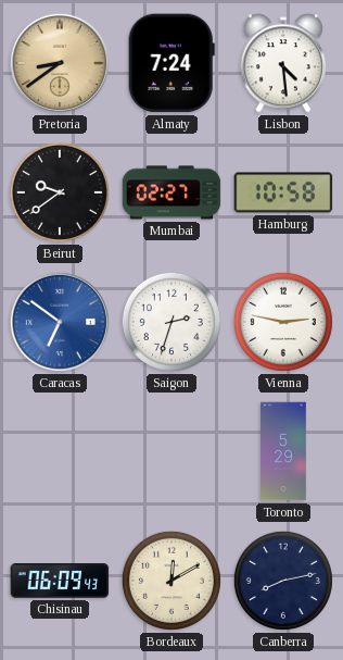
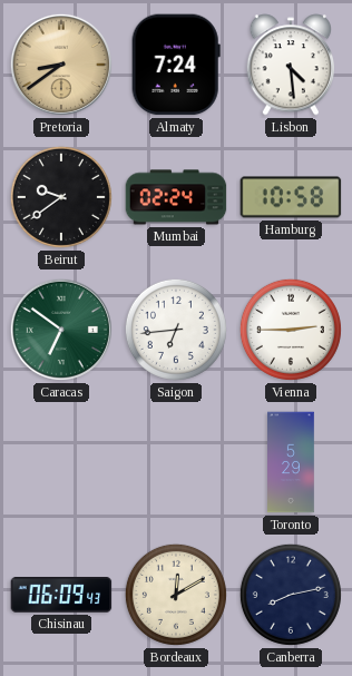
Mumbai: 02:27 -> 02:24 (176, 197)
Caracas dial: blue -> green (61, 330)
Saigon: 2:33 -> 6:44 (176, 330)
Vienna: 2:47 -> 2:45 (291, 330)
